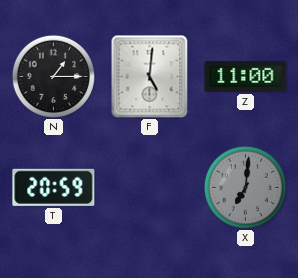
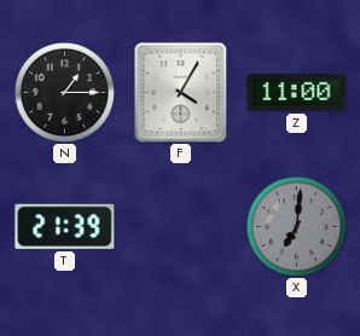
F: 5:01 -> 4:05 (181, 92)
T: 20:59 -> 21:39 (65, 226)
